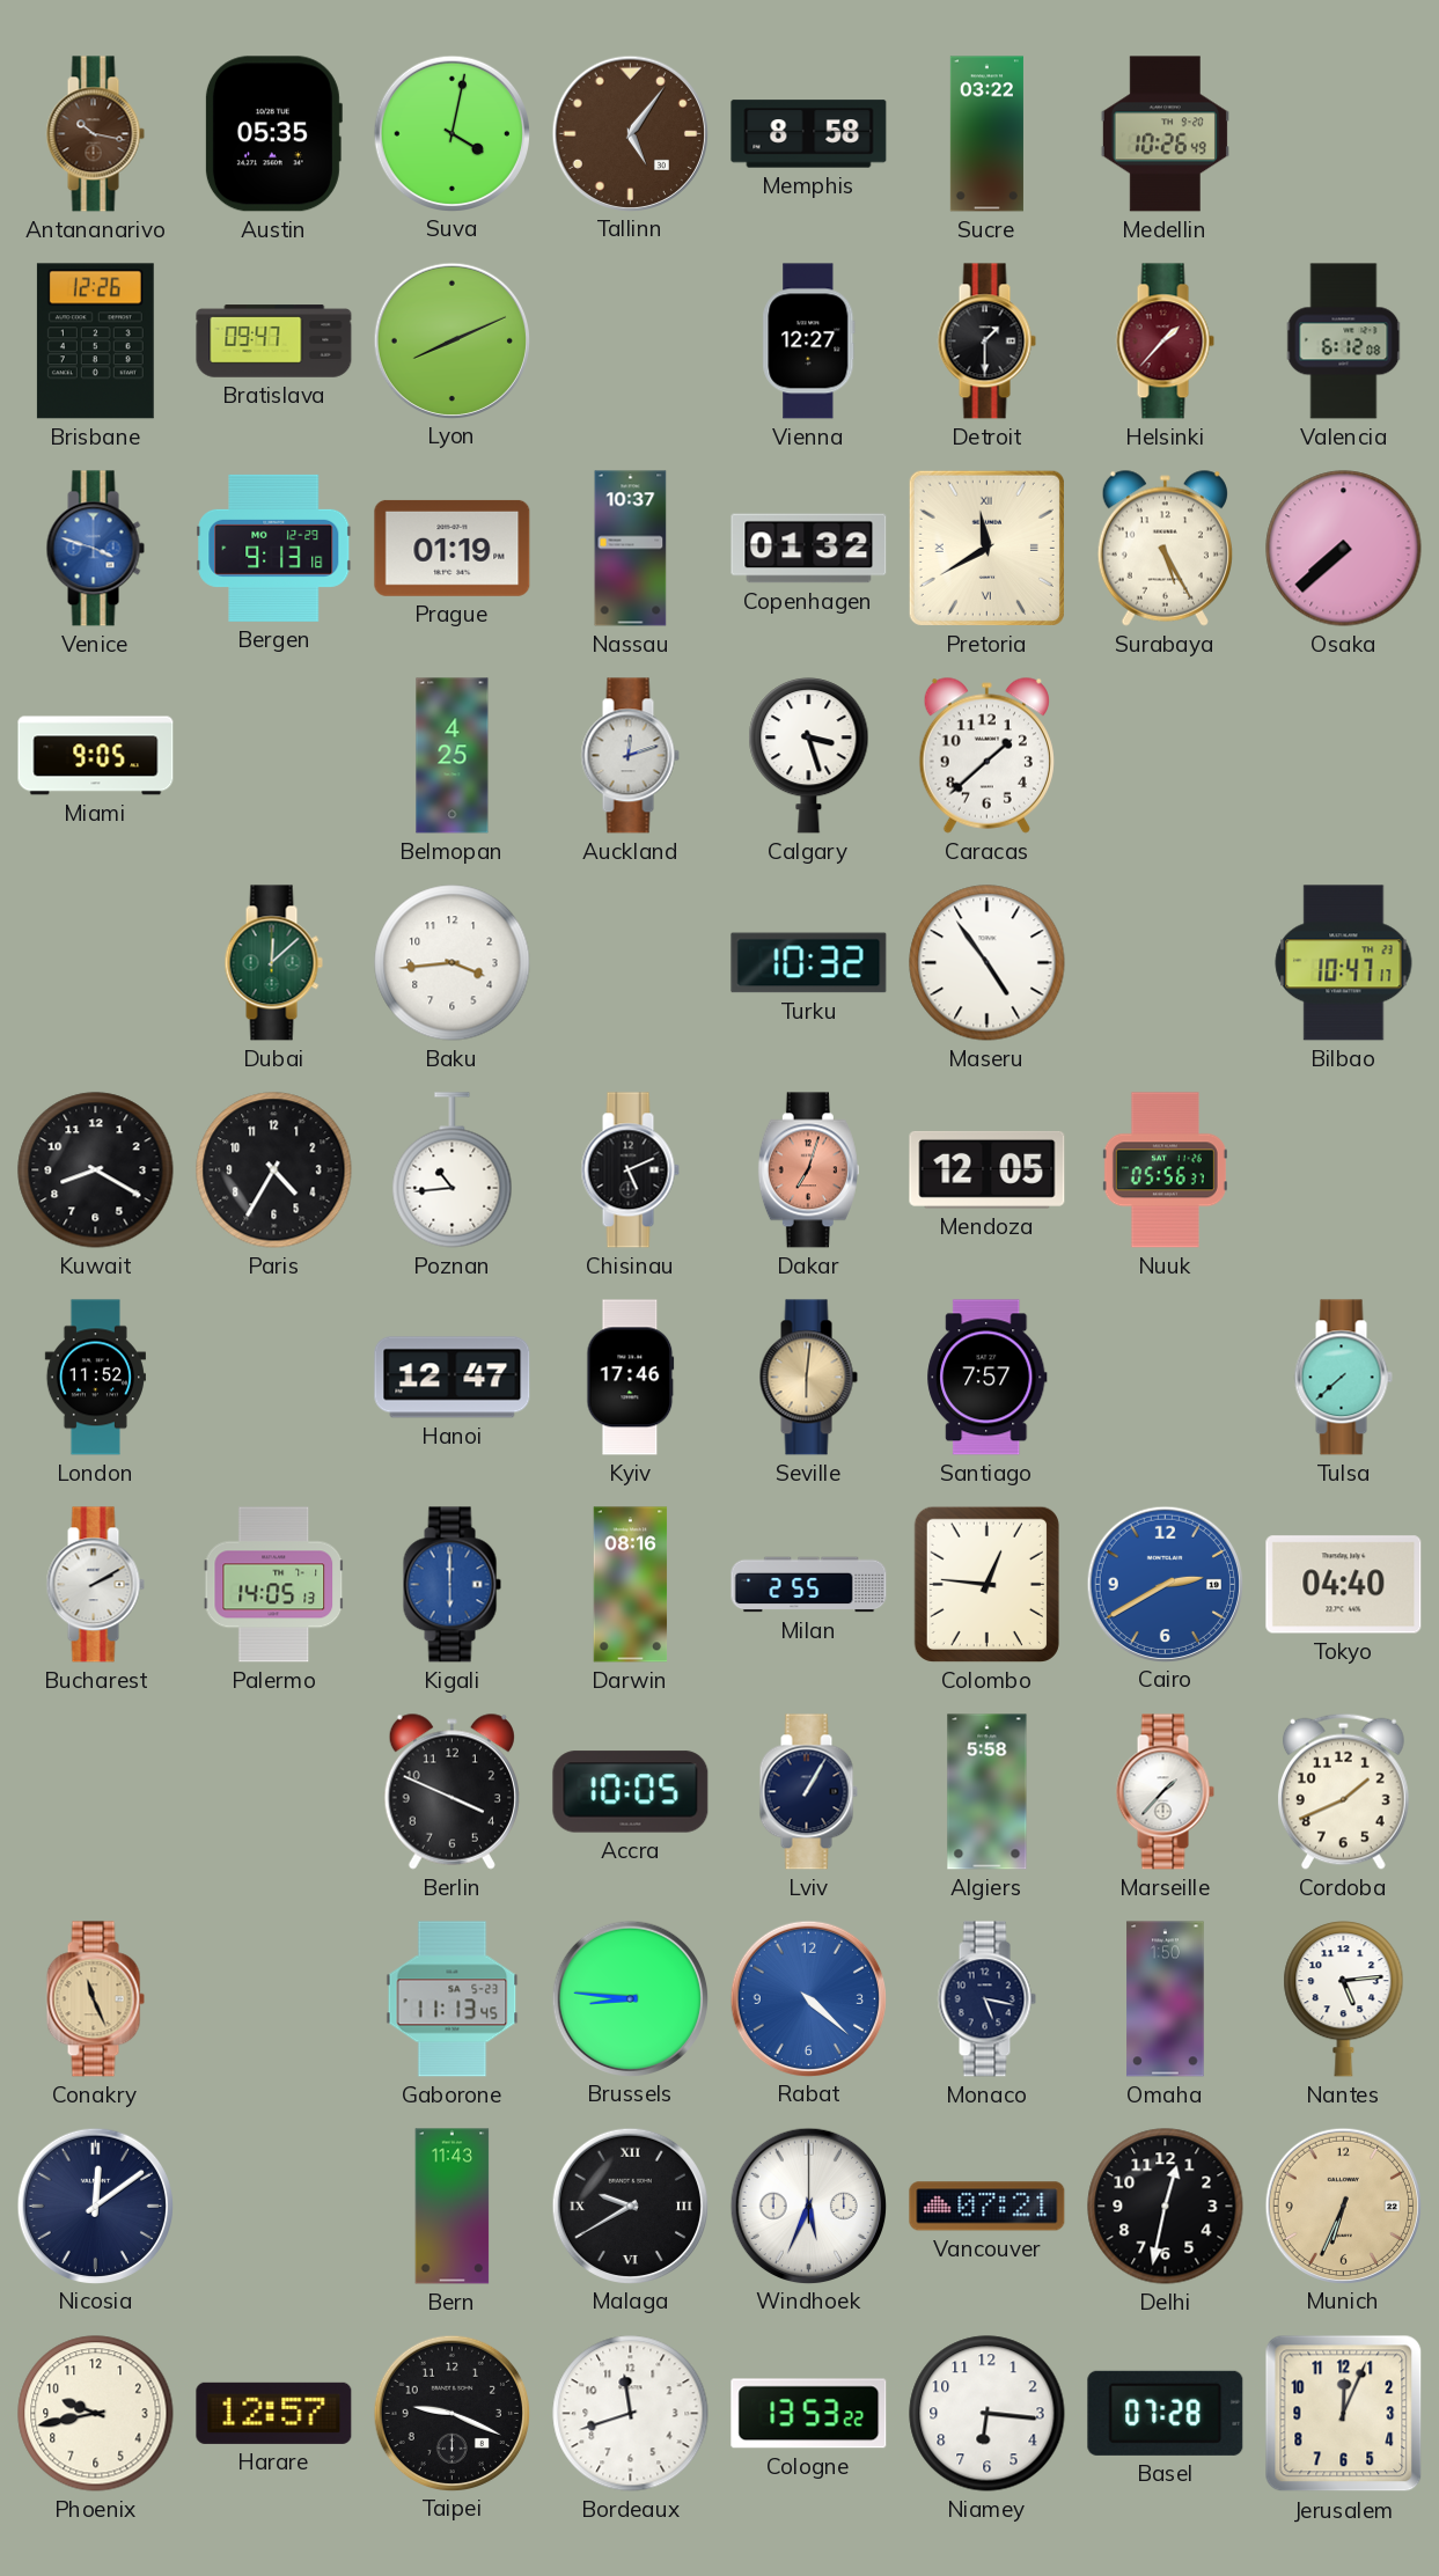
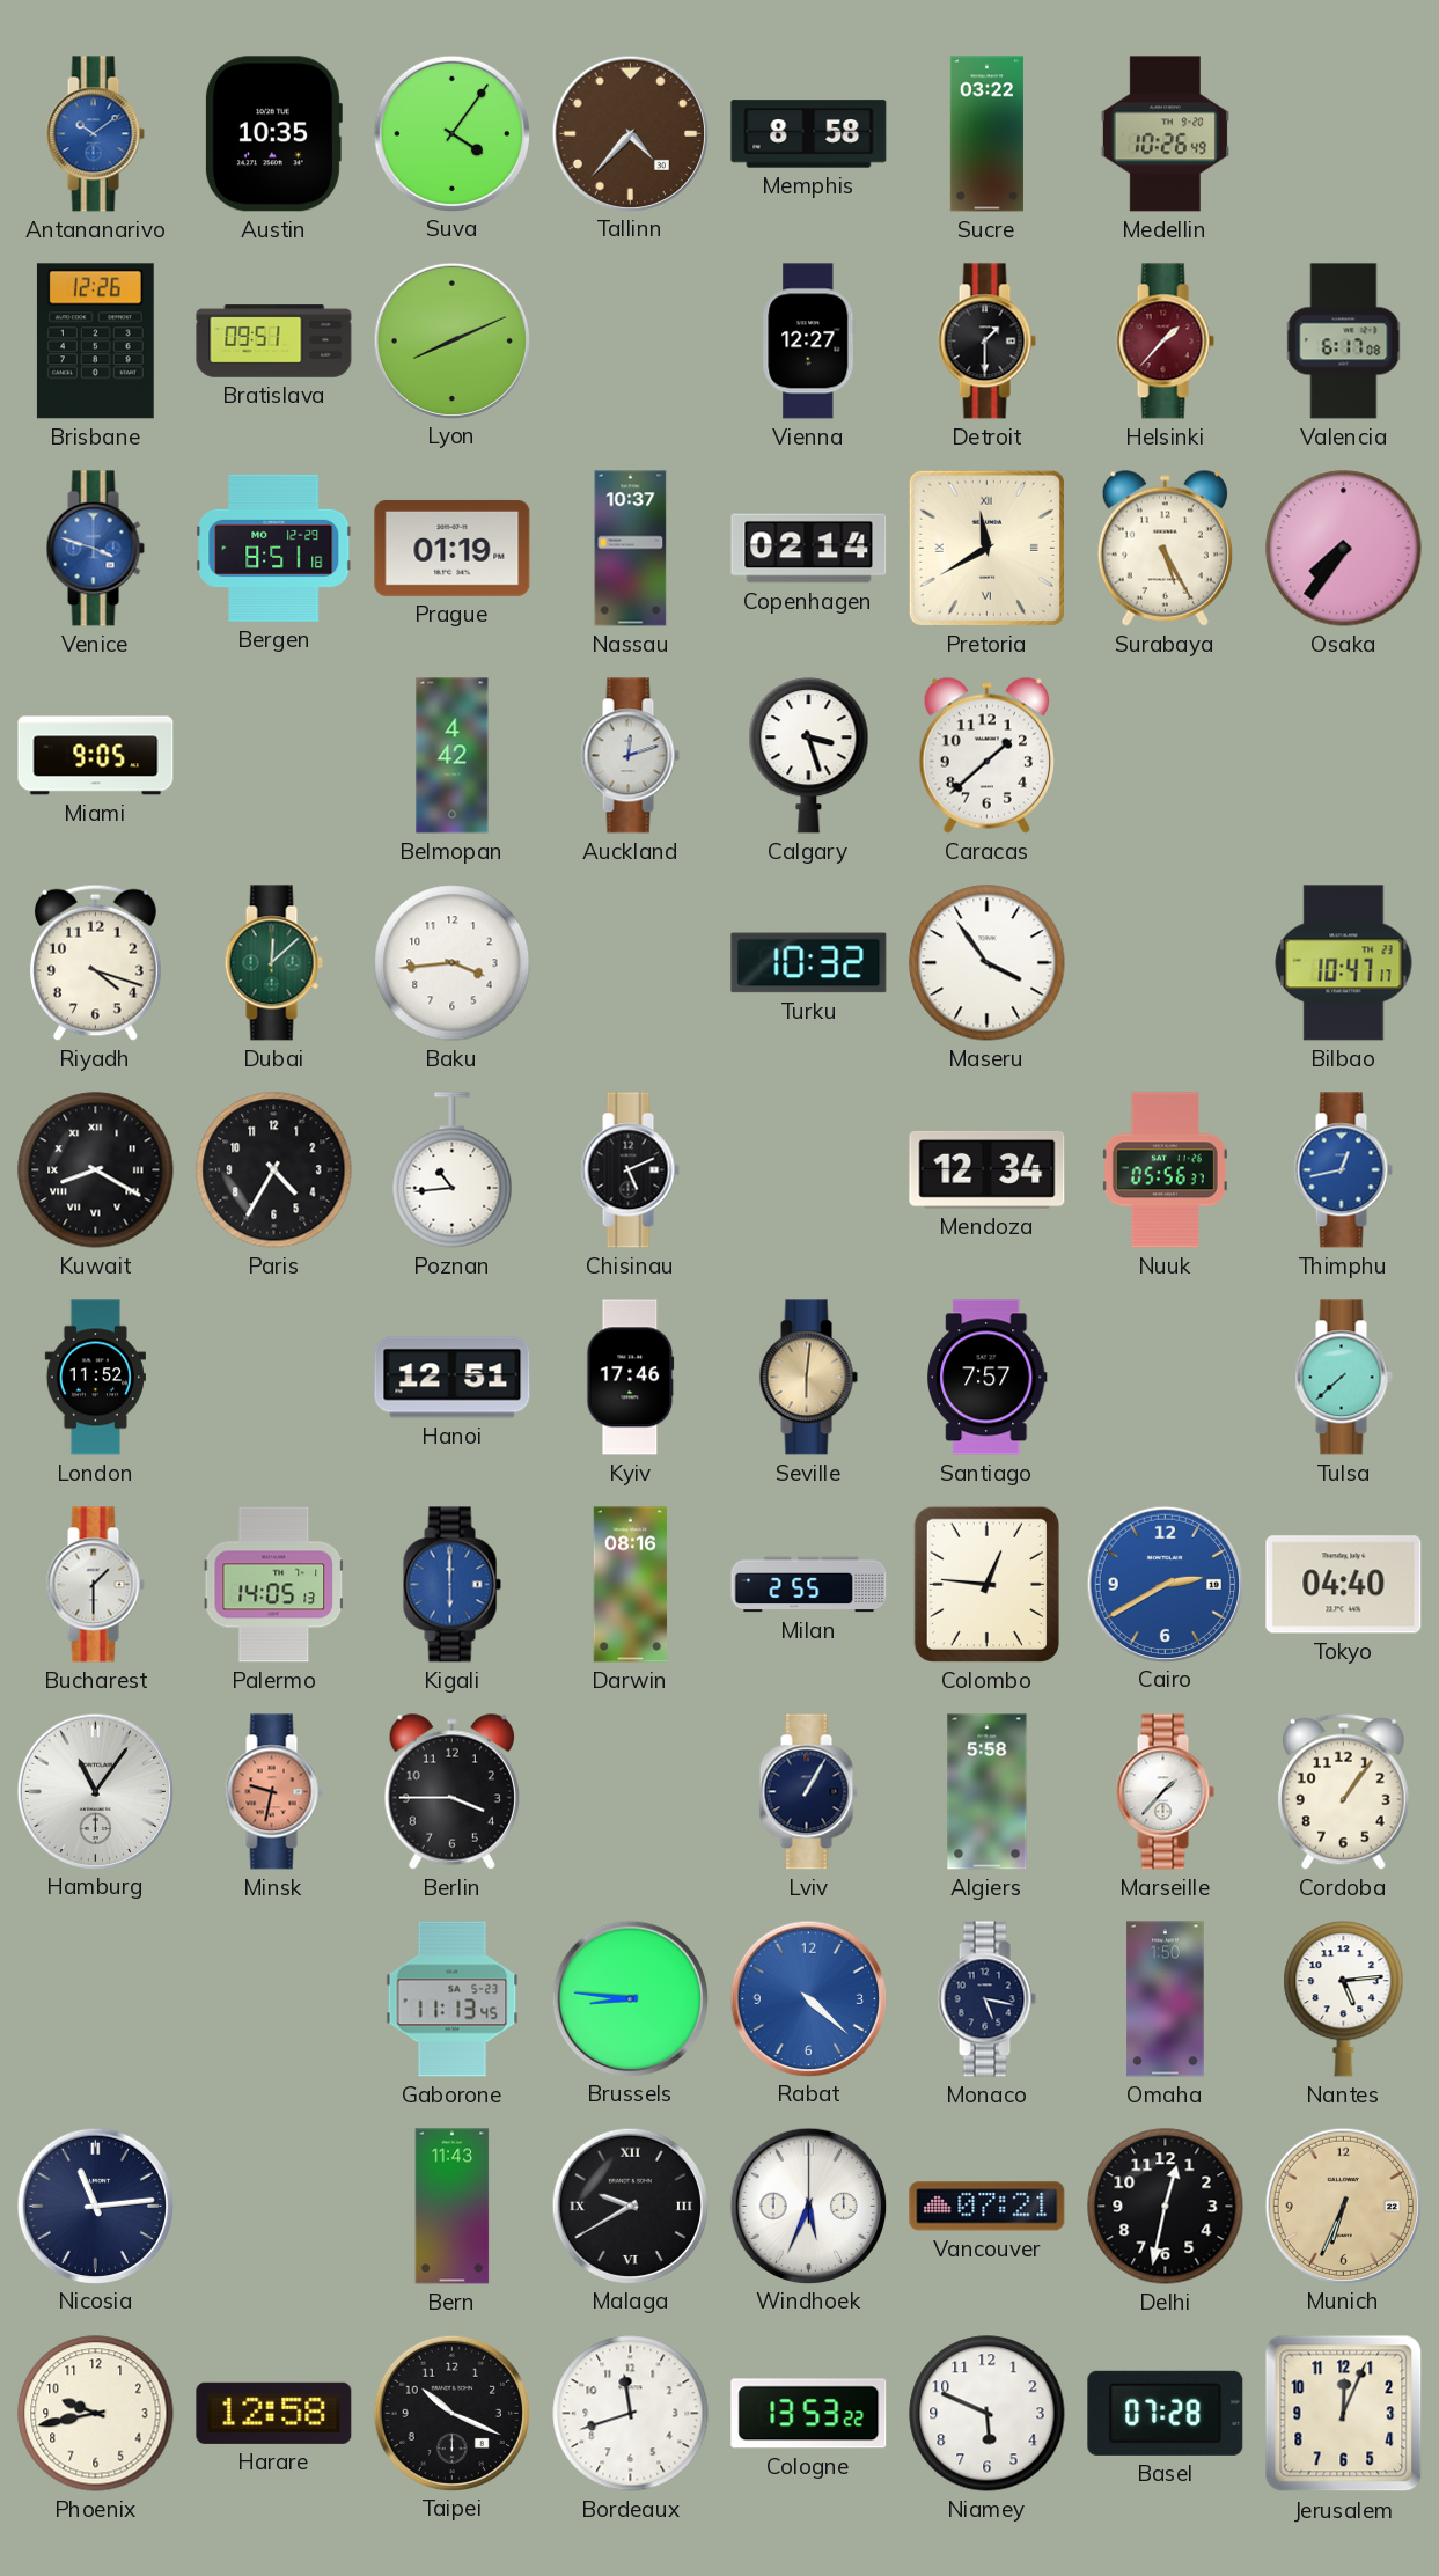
Antananarivo: 10:17 -> 10:09 (95, 134)
Antananarivo dial: brown -> blue (95, 134)
Austin: 05:35 -> 10:35 (273, 134)
Suva: 4:02 -> 4:06 (451, 133)
Tallinn: 5:06 -> 4:37 (630, 133)
Bratislava: 09:47 -> 09:51 (274, 342)
Valencia: 6:12 -> 6:17 (1344, 342)
Bergen: 9:13 -> 8:51 (274, 548)
Copenhagen: 01:32 -> 02:14 (809, 549)
Osaka: 7:38 -> 7:36 (1344, 549)
Belmopan: 4:25 -> 4:42 (453, 756)
Riyadh: none -> 4:18 (95, 962)
Maseru: 4:54 -> 3:54 (988, 963)
Kuwait numerals: Arabic -> Roman (96, 1170)
Dakar: 7:03 -> none (808, 1170)
Mendoza: 12:05 -> 12:34 (988, 1169)
Thimphu: none -> 12:43 (1343, 1170)
Hanoi: 12:47 -> 12:51 (453, 1378)
Bucharest: 2:10 -> 1:30 (95, 1585)
Hamburg: none -> 11:06 (95, 1791)
Minsk: none -> 9:32 (273, 1792)
Berlin: 3:49 -> 3:45 (451, 1791)
Accra: 10:05 -> none (631, 1792)
Cordoba: 1:41 -> 1:06 (1343, 1791)
Conakry: 11:26 -> none (95, 1999)
Nicosia: 12:09 -> 11:14 (95, 2206)
Harare: 12:57 -> 12:58 (274, 2413)
Taipei: 9:19 -> 10:19 (451, 2413)
Niamey: 6:16 -> 5:49 (988, 2414)
